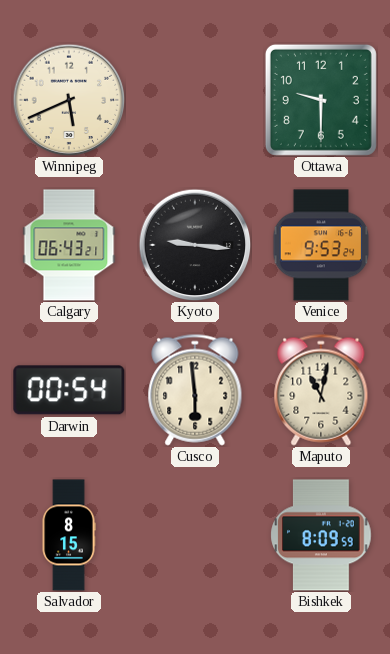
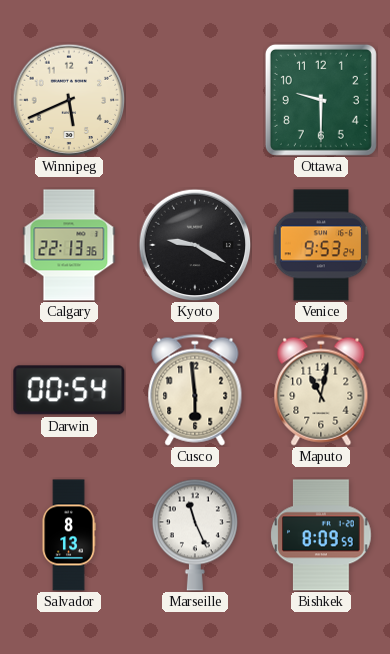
Calgary: 06:43 -> 22:13 (69, 245)
Kyoto: 9:16 -> 9:20 (195, 245)
Salvador: 8:15 -> 8:13 (69, 535)
Marseille: none -> 11:26 (195, 535)
